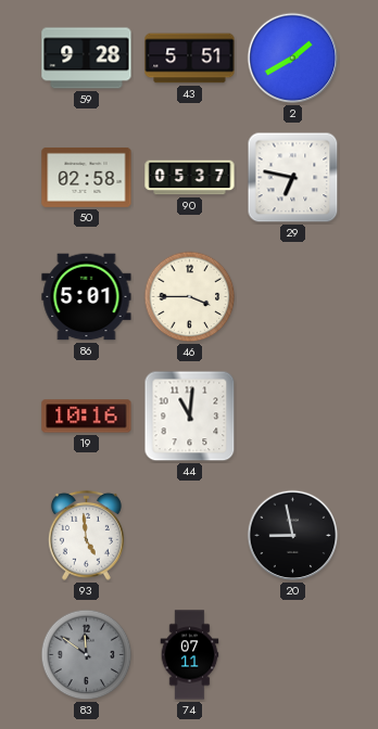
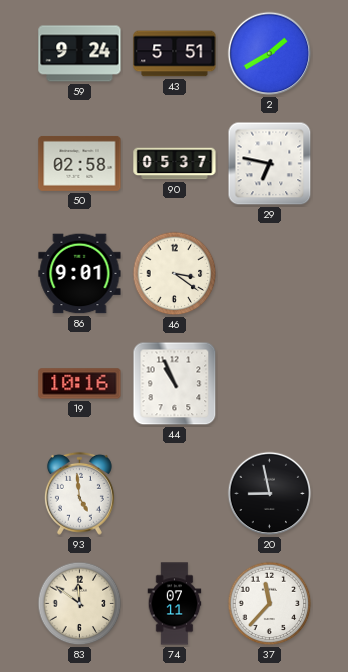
59: 9:28 -> 9:24 (80, 54)
86: 5:01 -> 9:01 (80, 274)
46: 3:45 -> 3:21 (175, 274)
44: 11:01 -> 10:56 (175, 384)
83 dial: grey -> cream (80, 604)
37: none -> 11:37 (270, 604)
